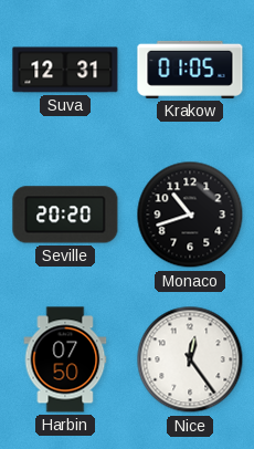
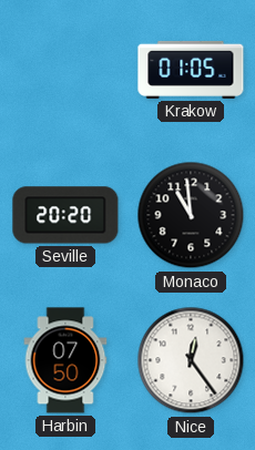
Suva: 12:31 -> none (65, 70)
Monaco: 10:42 -> 10:59 (191, 215)
